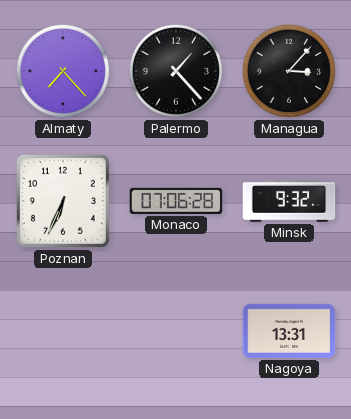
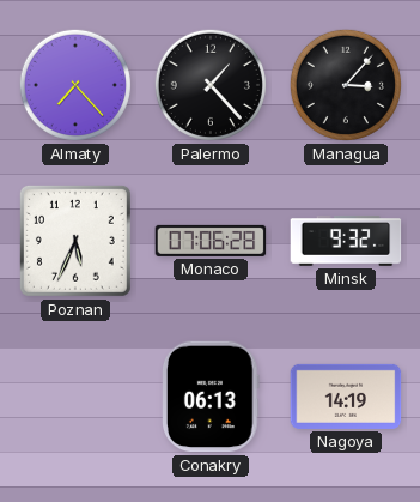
Poznan: 6:34 -> 5:34 (75, 241)
Conakry: none -> 06:13 (212, 397)
Nagoya: 13:31 -> 14:19 (346, 397)
